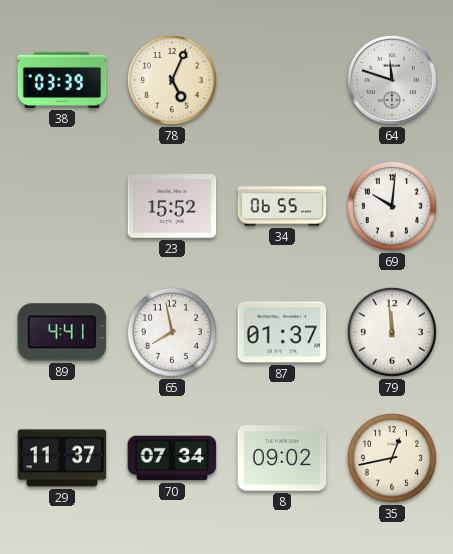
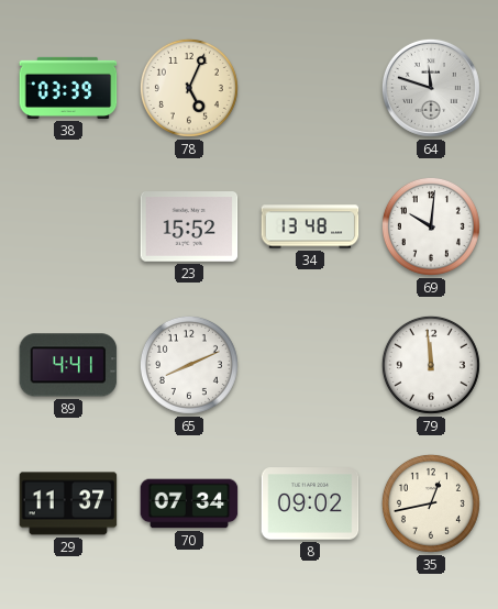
34: 06:55 -> 13:48 (310, 226)
65: 7:58 -> 8:11 (189, 365)
87: 01:37 -> none (282, 332)
